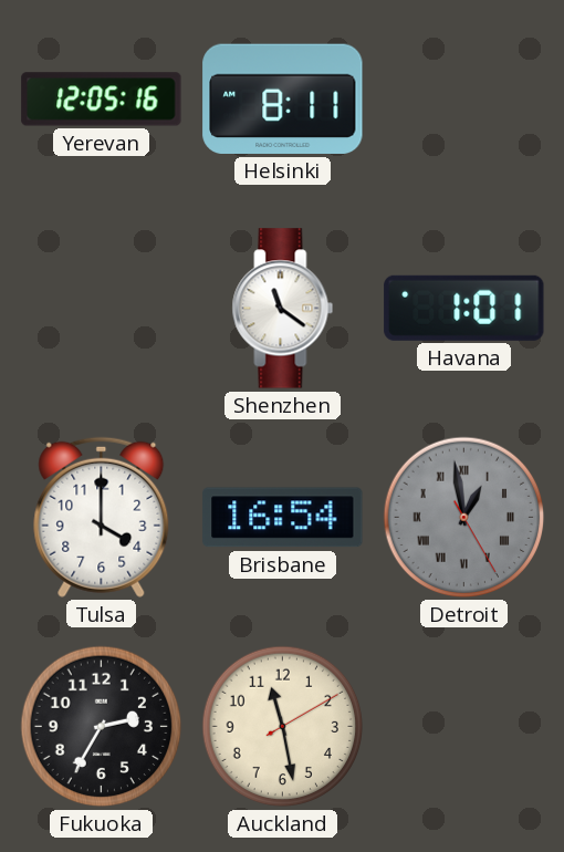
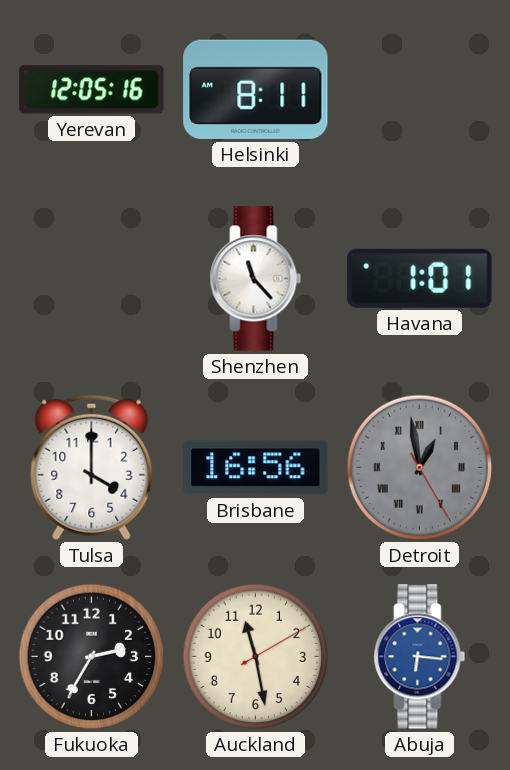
Shenzhen: 11:21 -> 11:23 (256, 279)
Brisbane: 16:54 -> 16:56 (256, 468)
Abuja: none -> 6:16 (420, 657)
